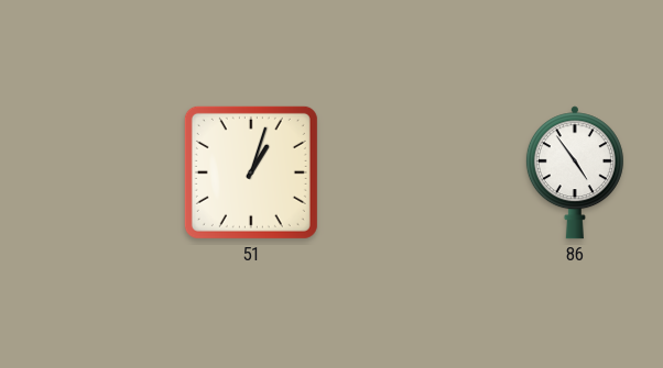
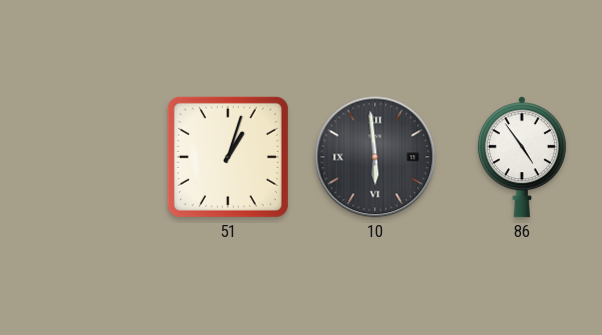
10: none -> 5:59 (375, 157)
